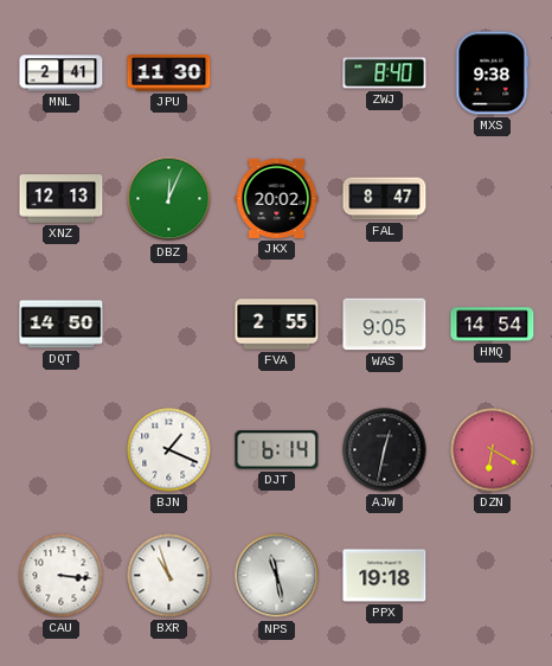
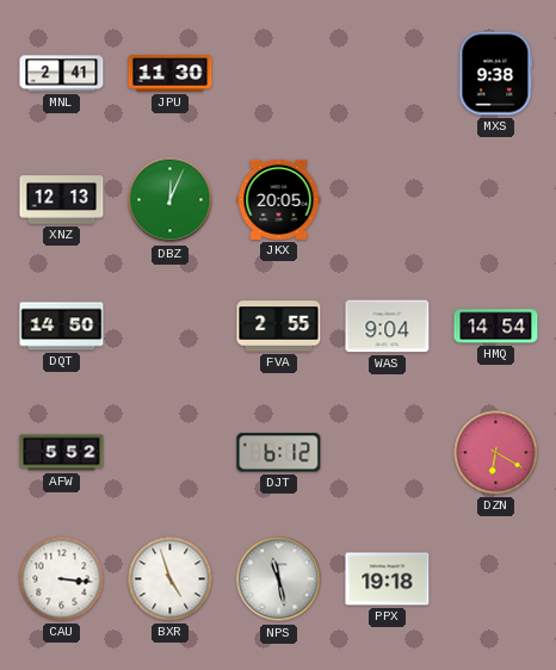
ZWJ: 8:40 -> none (385, 73)
JKX: 20:02 -> 20:05 (279, 199)
FAL: 8:47 -> none (385, 199)
WAS: 9:05 -> 9:04 (388, 327)
AFW: none -> 5:52 (62, 453)
BJN: 1:19 -> none (169, 450)
DJT: 6:14 -> 6:12 (279, 453)
AJW: 12:32 -> none (385, 450)
BXR: 10:57 -> 4:57 (171, 579)
